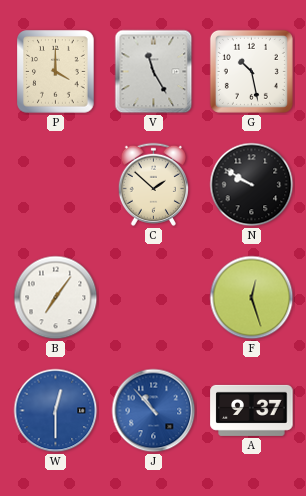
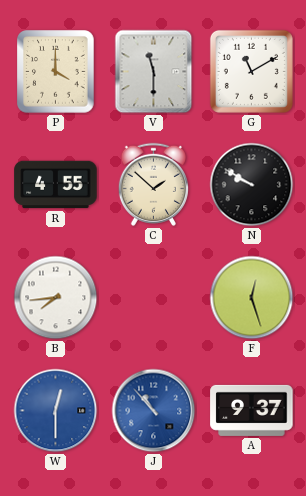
V: 11:25 -> 11:30 (154, 72)
G: 10:28 -> 11:10 (251, 71)
R: none -> 4:55 (56, 185)
B: 7:06 -> 7:44 (56, 298)
